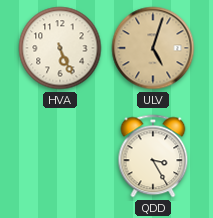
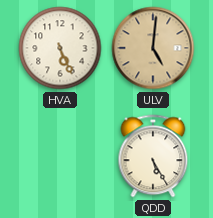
ULV: 5:03 -> 5:01 (153, 48)
QDD: 3:25 -> 5:25 (153, 156)
